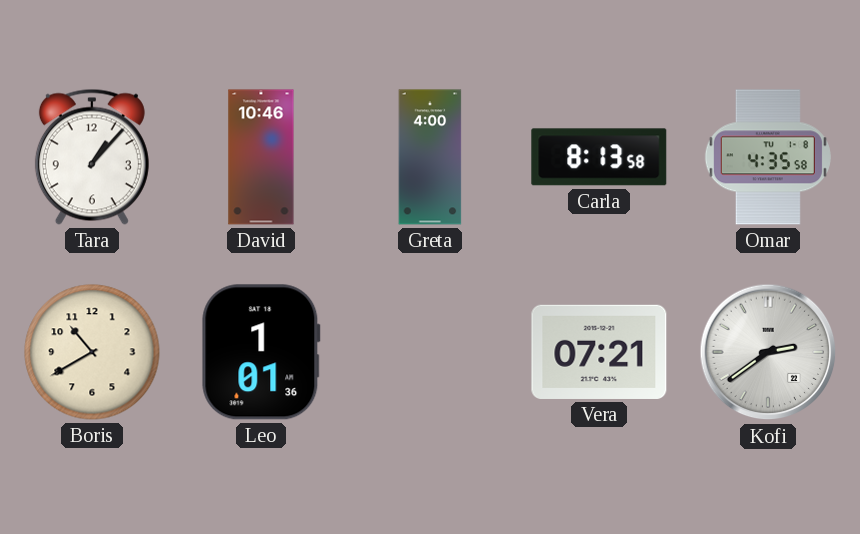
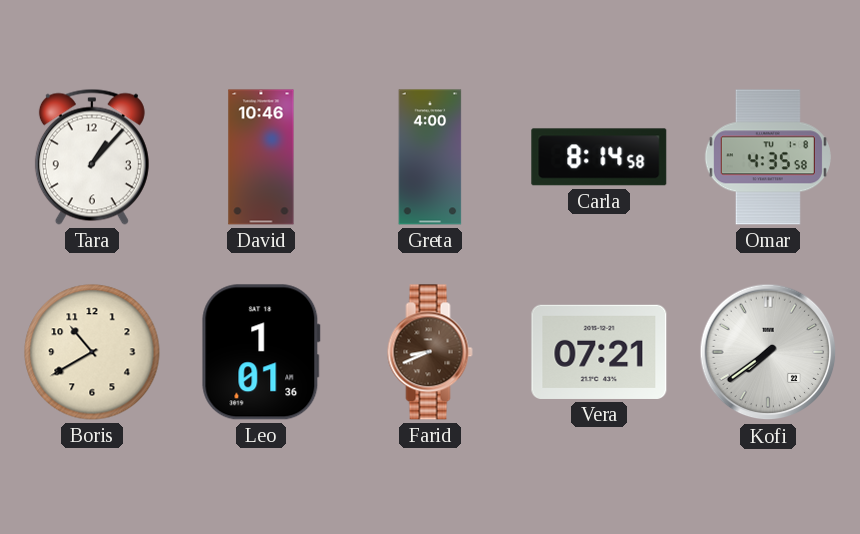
Carla: 8:13 -> 8:14 (599, 157)
Farid: none -> 8:41 (430, 352)
Kofi: 2:39 -> 7:39 (768, 352)
